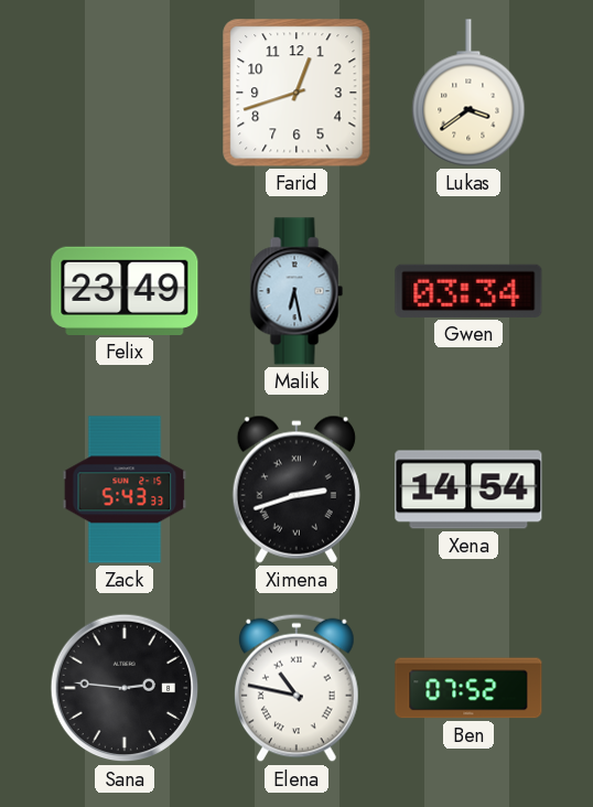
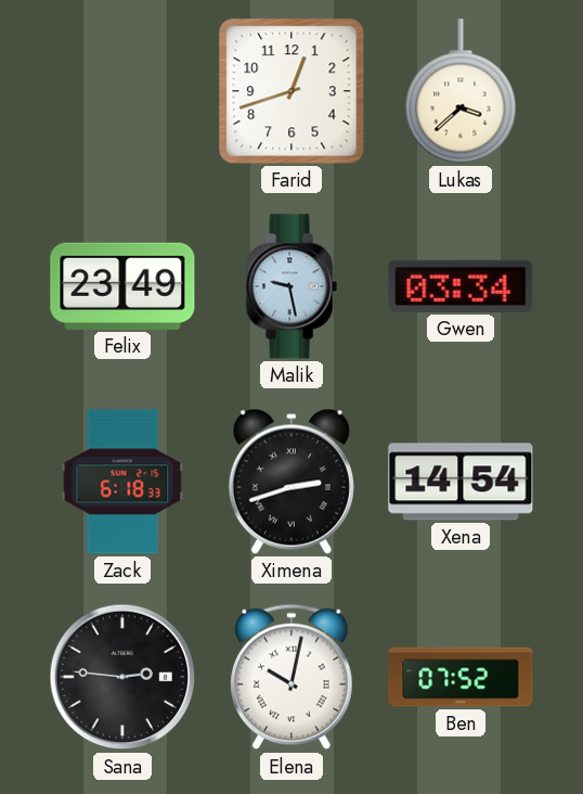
Lukas: 3:39 -> 3:38 (461, 91)
Malik: 6:28 -> 9:28 (291, 286)
Zack: 5:43 -> 6:18 (122, 482)
Elena: 10:47 -> 10:02 (293, 677)
